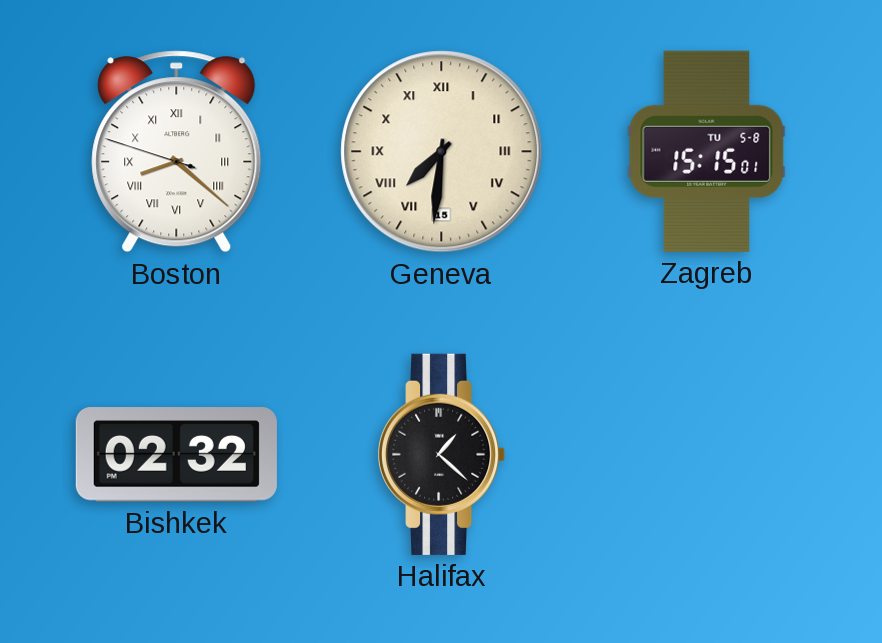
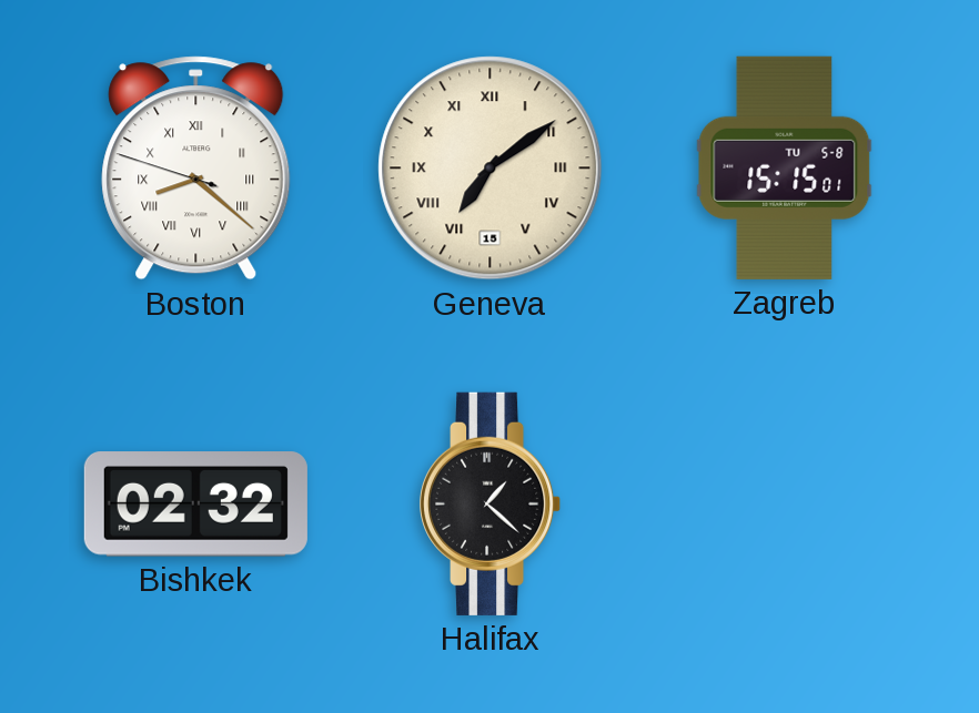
Geneva: 7:31 -> 7:09 (491, 169)
